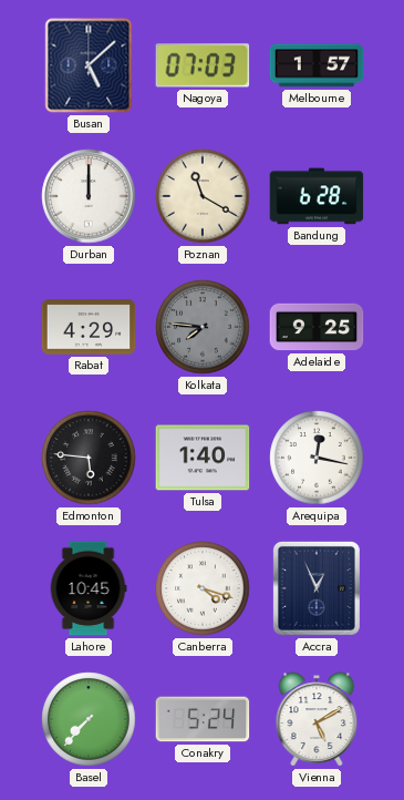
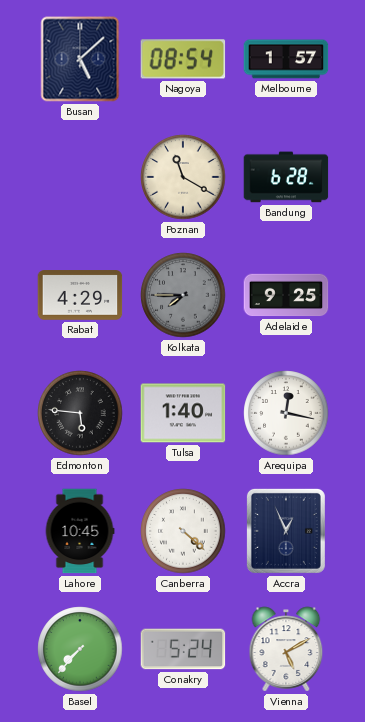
Nagoya: 07:03 -> 08:54 (183, 59)
Durban: 12:00 -> none (89, 196)
Kolkata: 7:46 -> 7:45 (183, 295)
Canberra: 4:18 -> 4:22 (183, 531)
